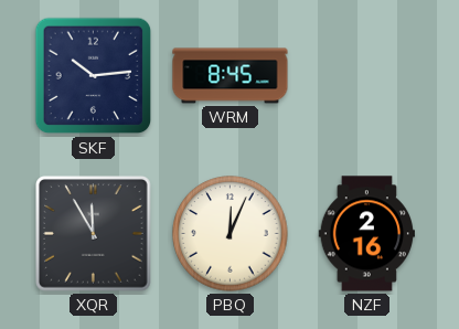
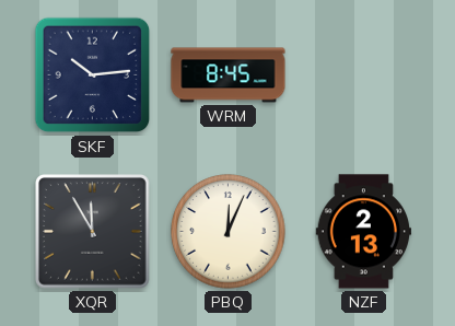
NZF: 2:16 -> 2:13 (363, 232)
